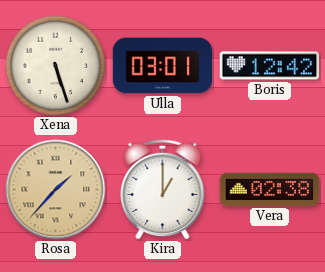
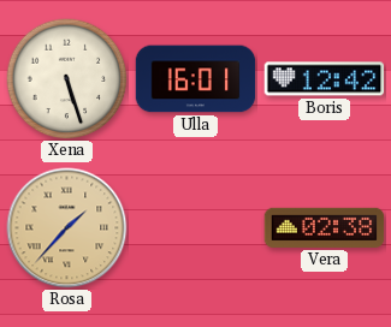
Ulla: 03:01 -> 16:01 (196, 79)
Kira: 1:00 -> none (163, 189)
